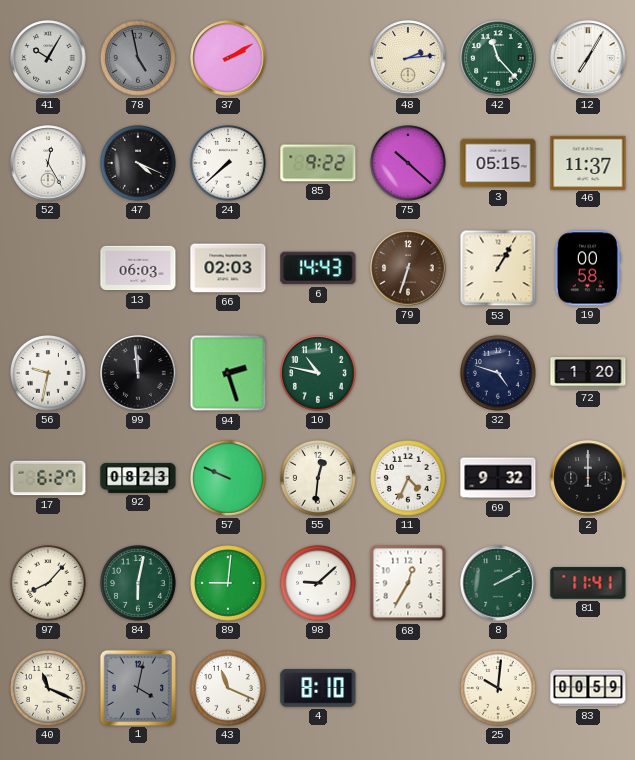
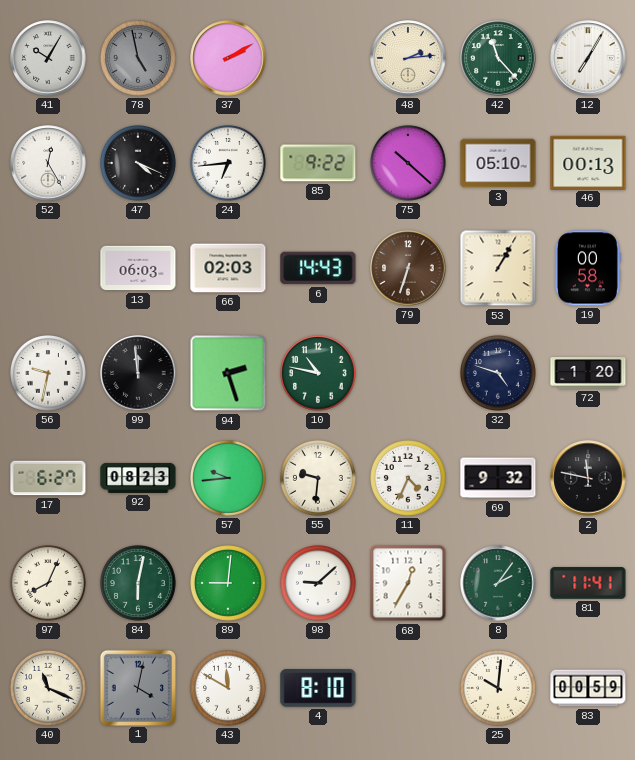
24: 7:38 -> 6:44 (229, 164)
3: 05:15 -> 05:10 (498, 163)
46: 11:37 -> 00:13 (588, 162)
57: 9:49 -> 9:44 (229, 479)
55: 12:31 -> 9:31 (319, 479)
2: 12:00 -> 11:47 (588, 478)
97: 8:07 -> 8:04 (49, 584)
8: 2:10 -> 2:06 (498, 583)
43: 11:19 -> 11:50 (229, 689)
